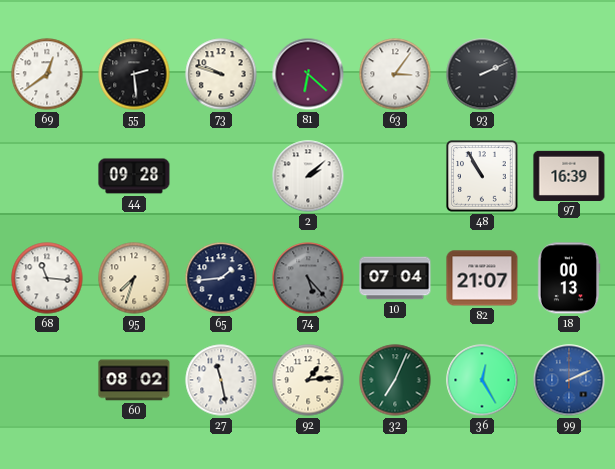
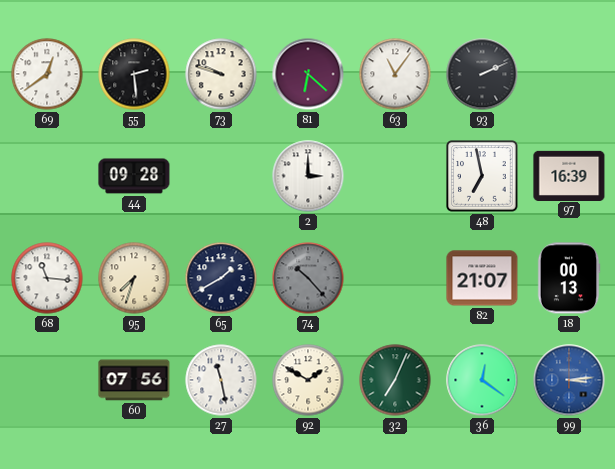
63: 3:06 -> 11:06 (395, 74)
2: 2:08 -> 3:00 (308, 176)
48: 10:55 -> 6:58 (482, 176)
65: 1:44 -> 1:40 (221, 278)
74: 5:23 -> 10:23 (308, 278)
10: 07:04 -> none (395, 278)
60: 08:02 -> 07:56 (134, 380)
92: 1:14 -> 1:50 (308, 380)
36: 12:25 -> 12:21 (482, 380)
99: 2:11 -> 3:14 (569, 380)
